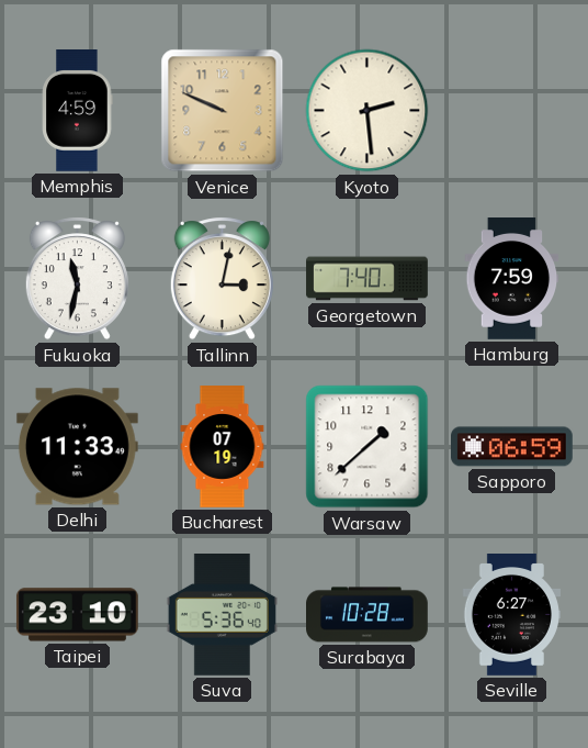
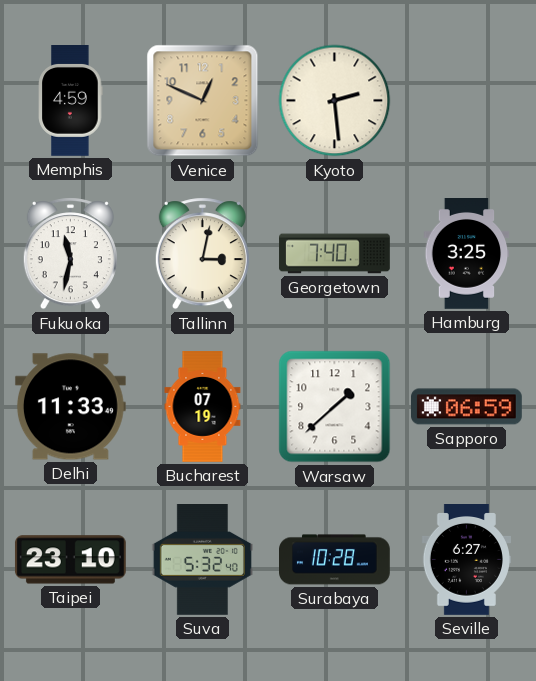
Venice: 9:49 -> 12:49 (203, 101)
Hamburg: 7:59 -> 3:25 (467, 254)
Suva: 5:36 -> 5:32 (202, 560)
